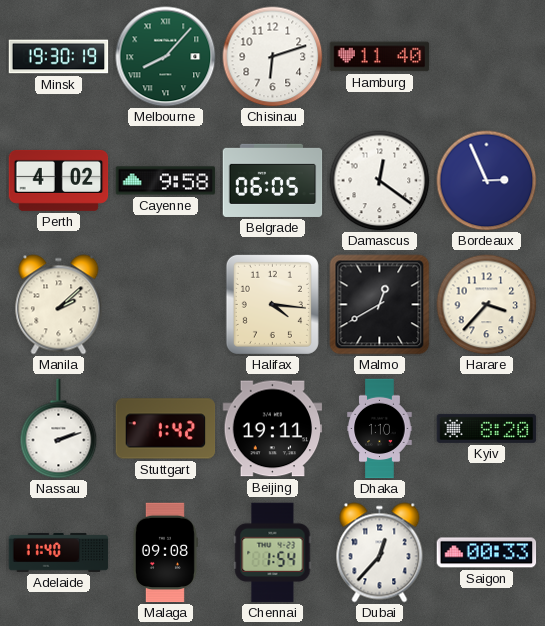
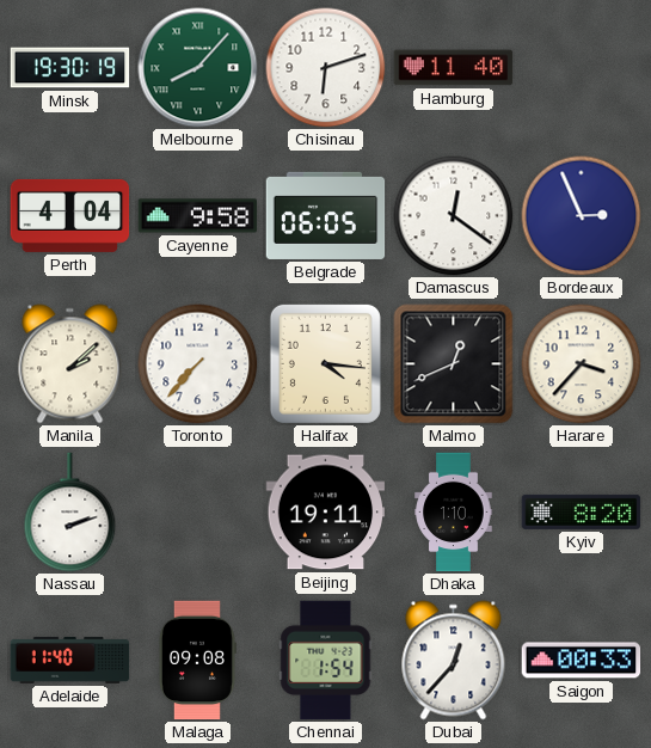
Perth: 4:02 -> 4:04 (70, 215)
Toronto: none -> 7:37 (198, 364)
Malmo: 12:40 -> 12:41 (454, 364)
Stuttgart: 1:42 -> none (166, 429)
